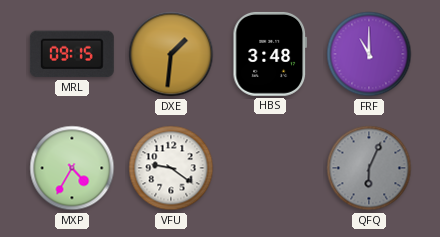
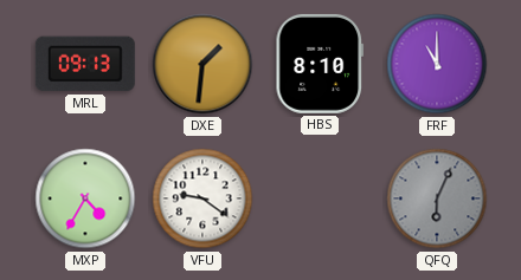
MRL: 09:15 -> 09:13 (85, 64)
HBS: 3:48 -> 8:10 (320, 64)
